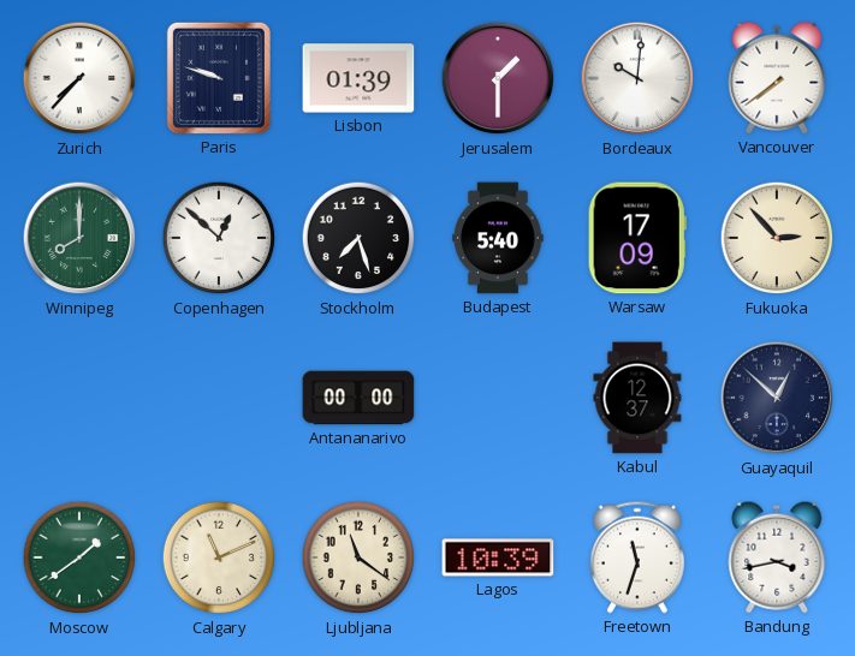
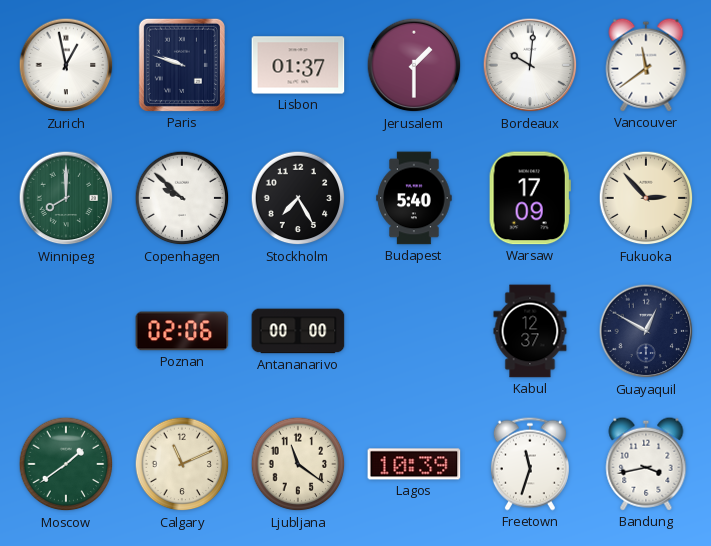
Zurich: 7:37 -> 12:58 (66, 65)
Lisbon: 01:39 -> 01:37 (298, 65)
Vancouver: 7:39 -> 11:39 (646, 65)
Copenhagen: 12:52 -> 9:52 (182, 198)
Stockholm: 7:27 -> 7:25 (298, 198)
Poznan: none -> 02:06 (182, 331)
Guayaquil: 12:52 -> 12:50 (646, 331)
